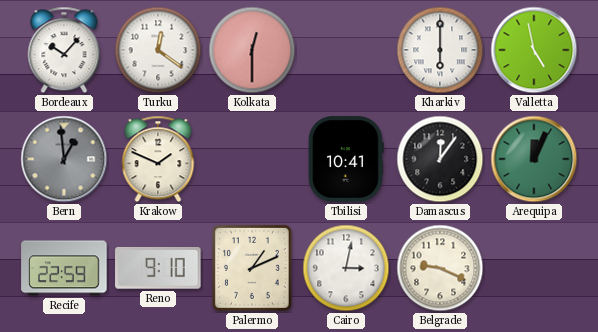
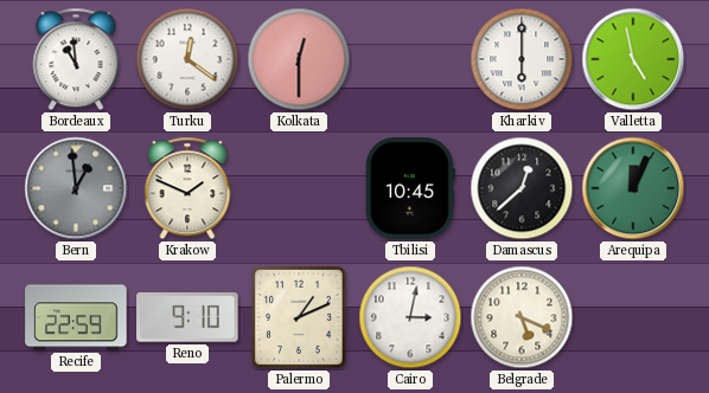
Bordeaux: 10:07 -> 10:59 (76, 59)
Tbilisi: 10:41 -> 10:45 (410, 188)
Damascus: 12:06 -> 12:38 (522, 188)
Belgrade: 9:19 -> 5:19 (522, 317)
